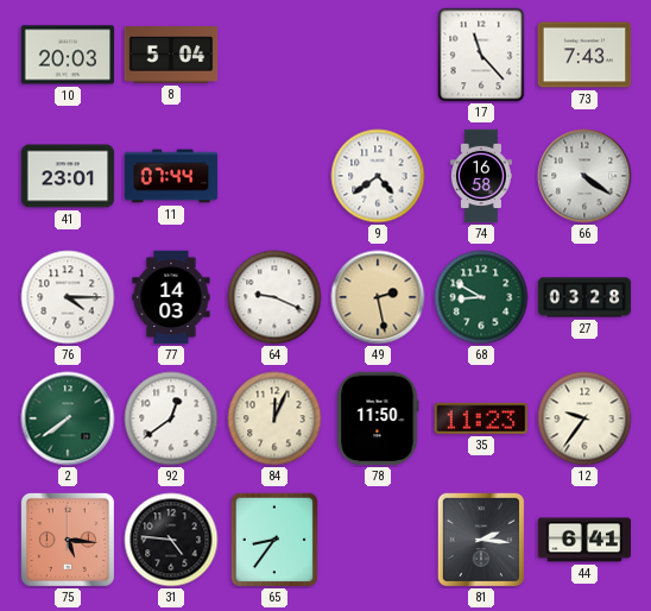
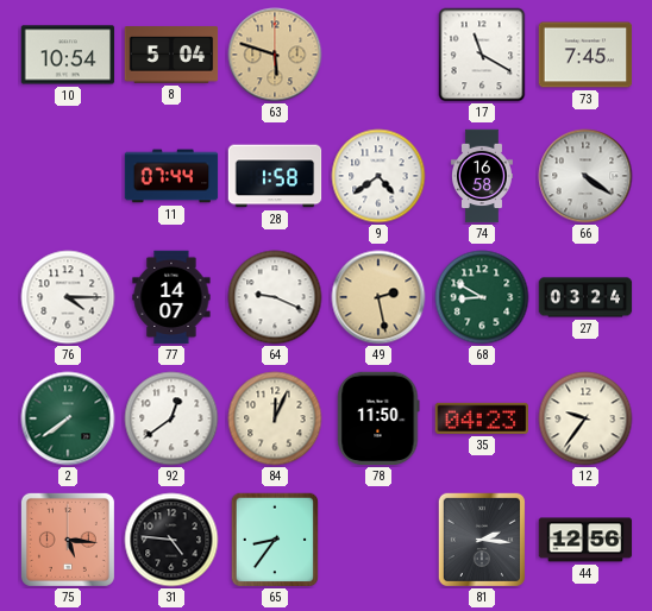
10: 20:03 -> 10:54 (68, 55)
63: none -> 5:48 (275, 55)
17: 11:23 -> 11:20 (482, 55)
73: 7:43 -> 7:45 (585, 55)
41: 23:01 -> none (68, 176)
28: none -> 1:58 (275, 176)
77: 14:03 -> 14:07 (171, 297)
27: 03:28 -> 03:24 (585, 297)
35: 11:23 -> 04:23 (481, 418)
44: 6:41 -> 12:56 (585, 540)
